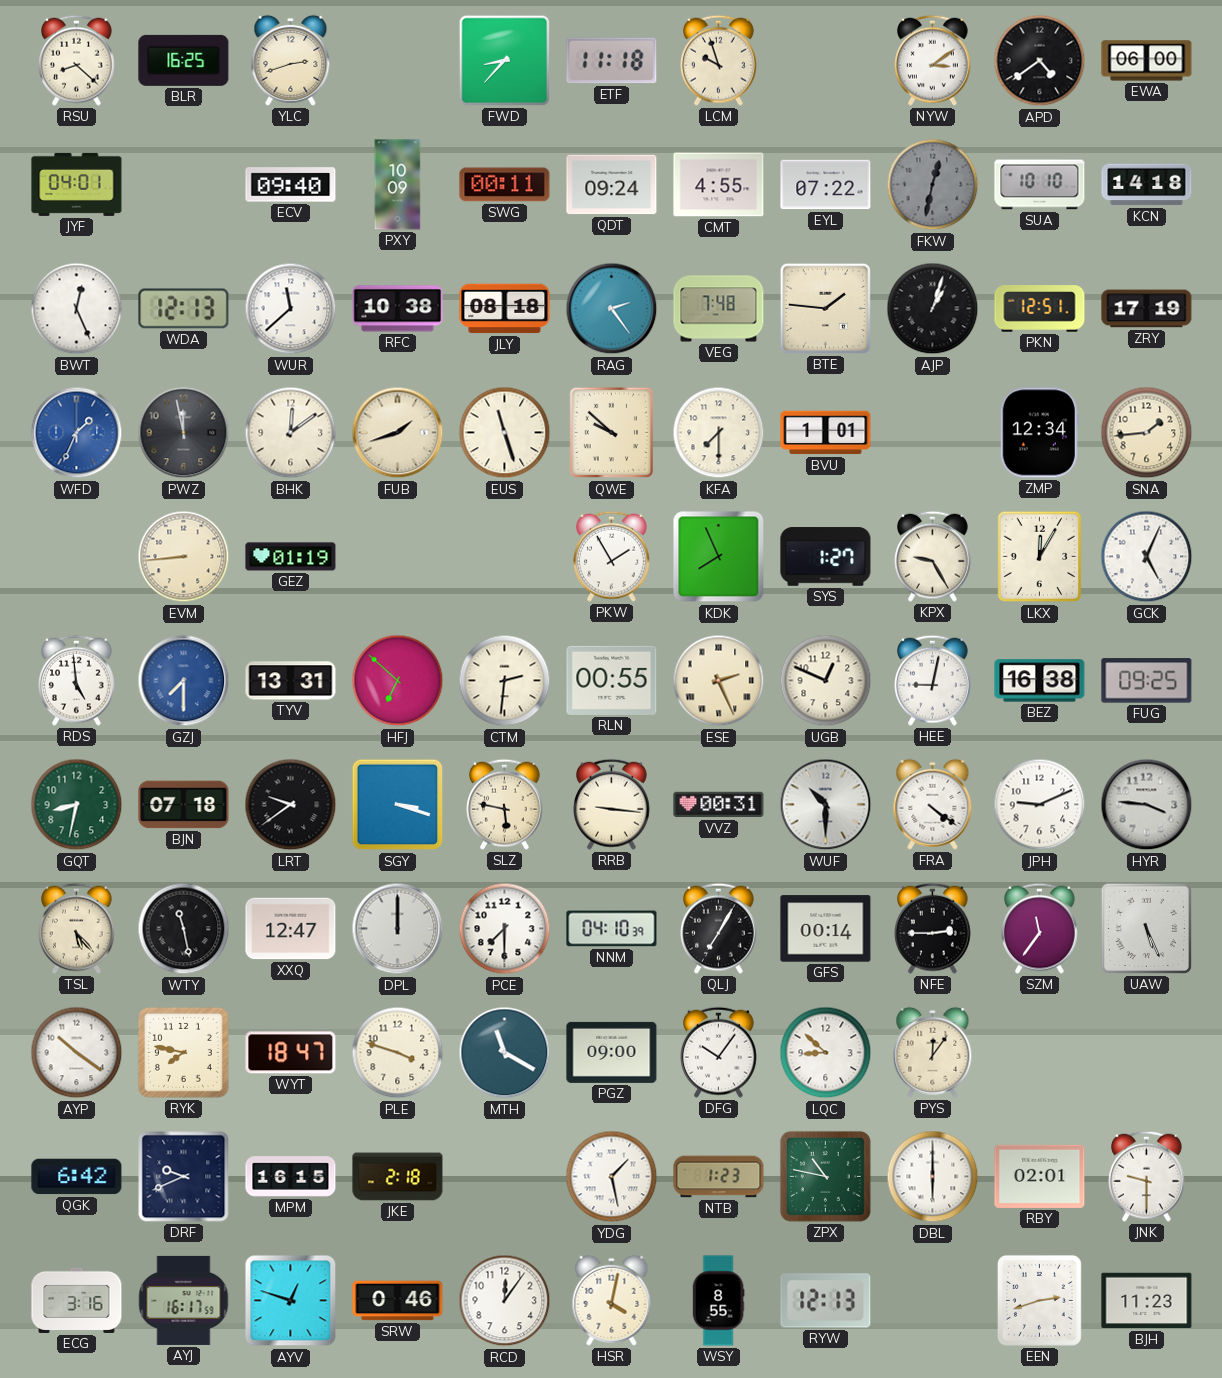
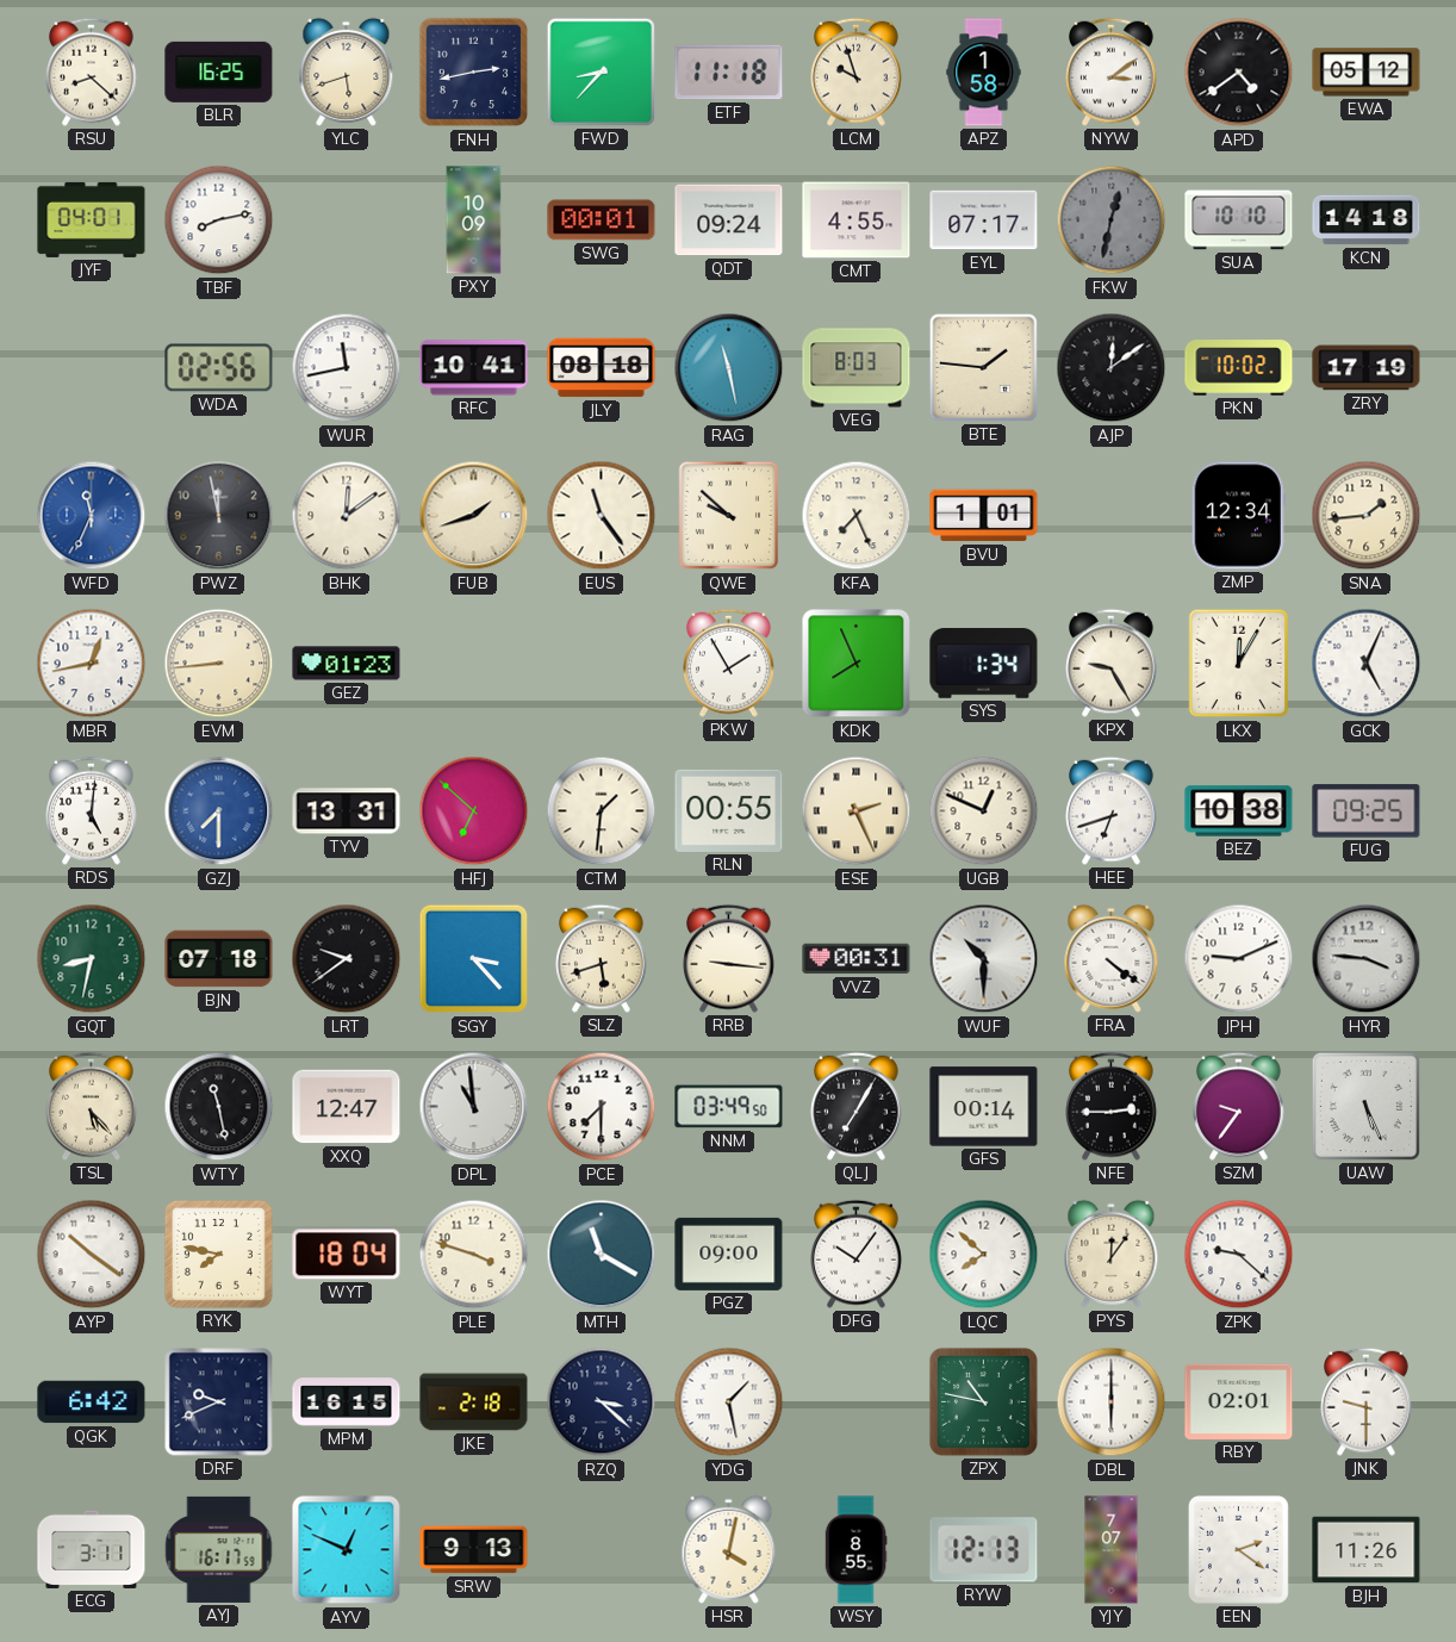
YLC: 2:42 -> 5:42 (347, 71)
FNH: none -> 2:43 (474, 73)
APZ: none -> 1:58 (984, 73)
EWA: 06:00 -> 05:12 (1367, 73)
TBF: none -> 8:13 (219, 220)
ECV: 09:40 -> none (291, 185)
SWG: 00:11 -> 00:01 (602, 220)
EYL: 07:22 -> 07:17 (984, 220)
BWT: 12:26 -> none (77, 309)
WDA: 12:13 -> 02:56 (219, 368)
WUR: 11:38 -> 11:43 (347, 368)
RFC: 10:38 -> 10:41 (474, 368)
RAG: 2:24 -> 11:28 (729, 368)
VEG: 7:48 -> 8:03 (857, 368)
AJP: 1:03 -> 12:09 (1112, 368)
PKN: 12:51 -> 10:02 (1239, 368)
WFD: 1:34 -> 11:34 (92, 516)
EUS: 11:27 -> 11:24 (602, 516)
KFA: 7:30 -> 7:26 (857, 516)
MBR: none -> 12:43 (92, 664)
GEZ: 01:19 -> 01:23 (347, 664)
SYS: 1:27 -> 1:34 (984, 664)
RDS: 4:59 -> 5:01 (92, 810)
CTM: 2:31 -> 1:31 (602, 811)
HEE: 9:02 -> 6:42 (1112, 810)
BEZ: 16:38 -> 10:38 (1239, 811)
SGY: 3:18 -> 3:23 (474, 959)
SLZ: 5:47 -> 5:42 (602, 958)
DPL: 12:00 -> 10:59 (474, 1107)
NNM: 04:10 -> 03:49 (729, 1107)
SZM: 11:36 -> 9:36 (1239, 1106)
WYT: 18:47 -> 18:04 (347, 1255)
LQC: 8:52 -> 7:52 (984, 1255)
ZPK: none -> 9:22 (1239, 1255)
RZQ: none -> 3:22 (602, 1402)
NTB: 1:23 -> none (719, 1177)
ECG: 3:16 -> 3:11 (92, 1549)
AYV: 12:48 -> 12:49 (347, 1550)
SRW: 0:46 -> 9:13 (474, 1550)
RCD: 12:06 -> none (505, 1301)
YJY: none -> 7:07 (1112, 1550)
EEN: 2:42 -> 2:21 (1238, 1549)
BJH: 11:23 -> 11:26 (1367, 1550)
